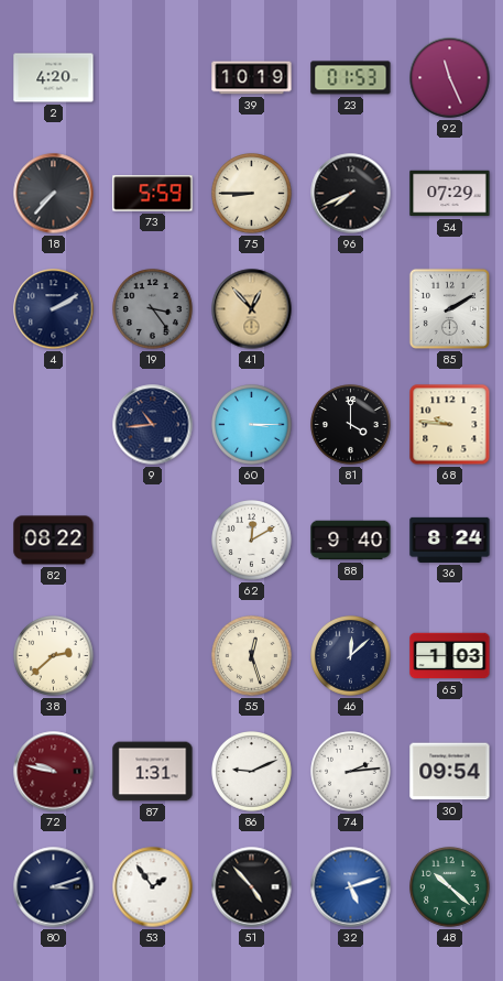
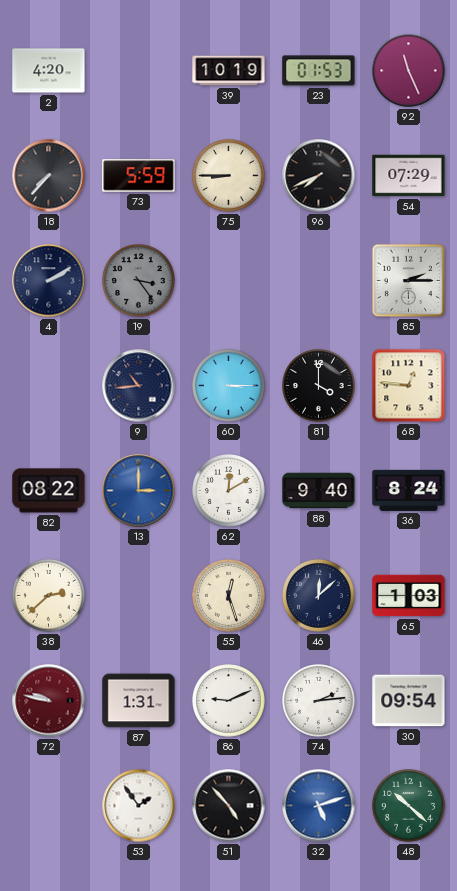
41: 12:53 -> none (252, 309)
85: 2:10 -> 2:15 (408, 280)
68: 9:46 -> 12:46 (409, 386)
13: none -> 3:00 (139, 491)
80: 3:12 -> none (54, 887)
